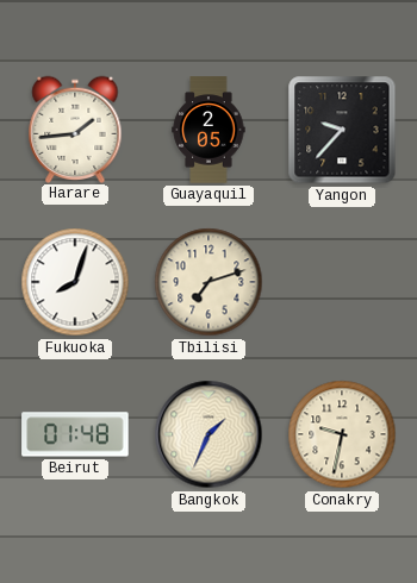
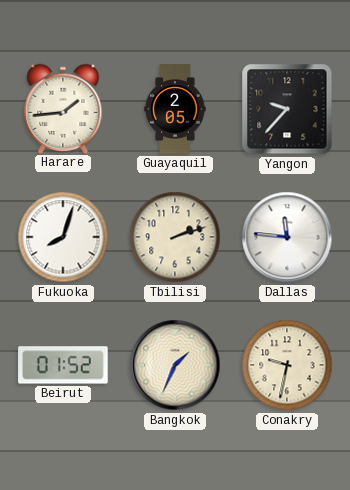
Tbilisi: 7:12 -> 2:12 (175, 237)
Dallas: none -> 11:46 (287, 237)
Beirut: 01:48 -> 01:52 (63, 365)
